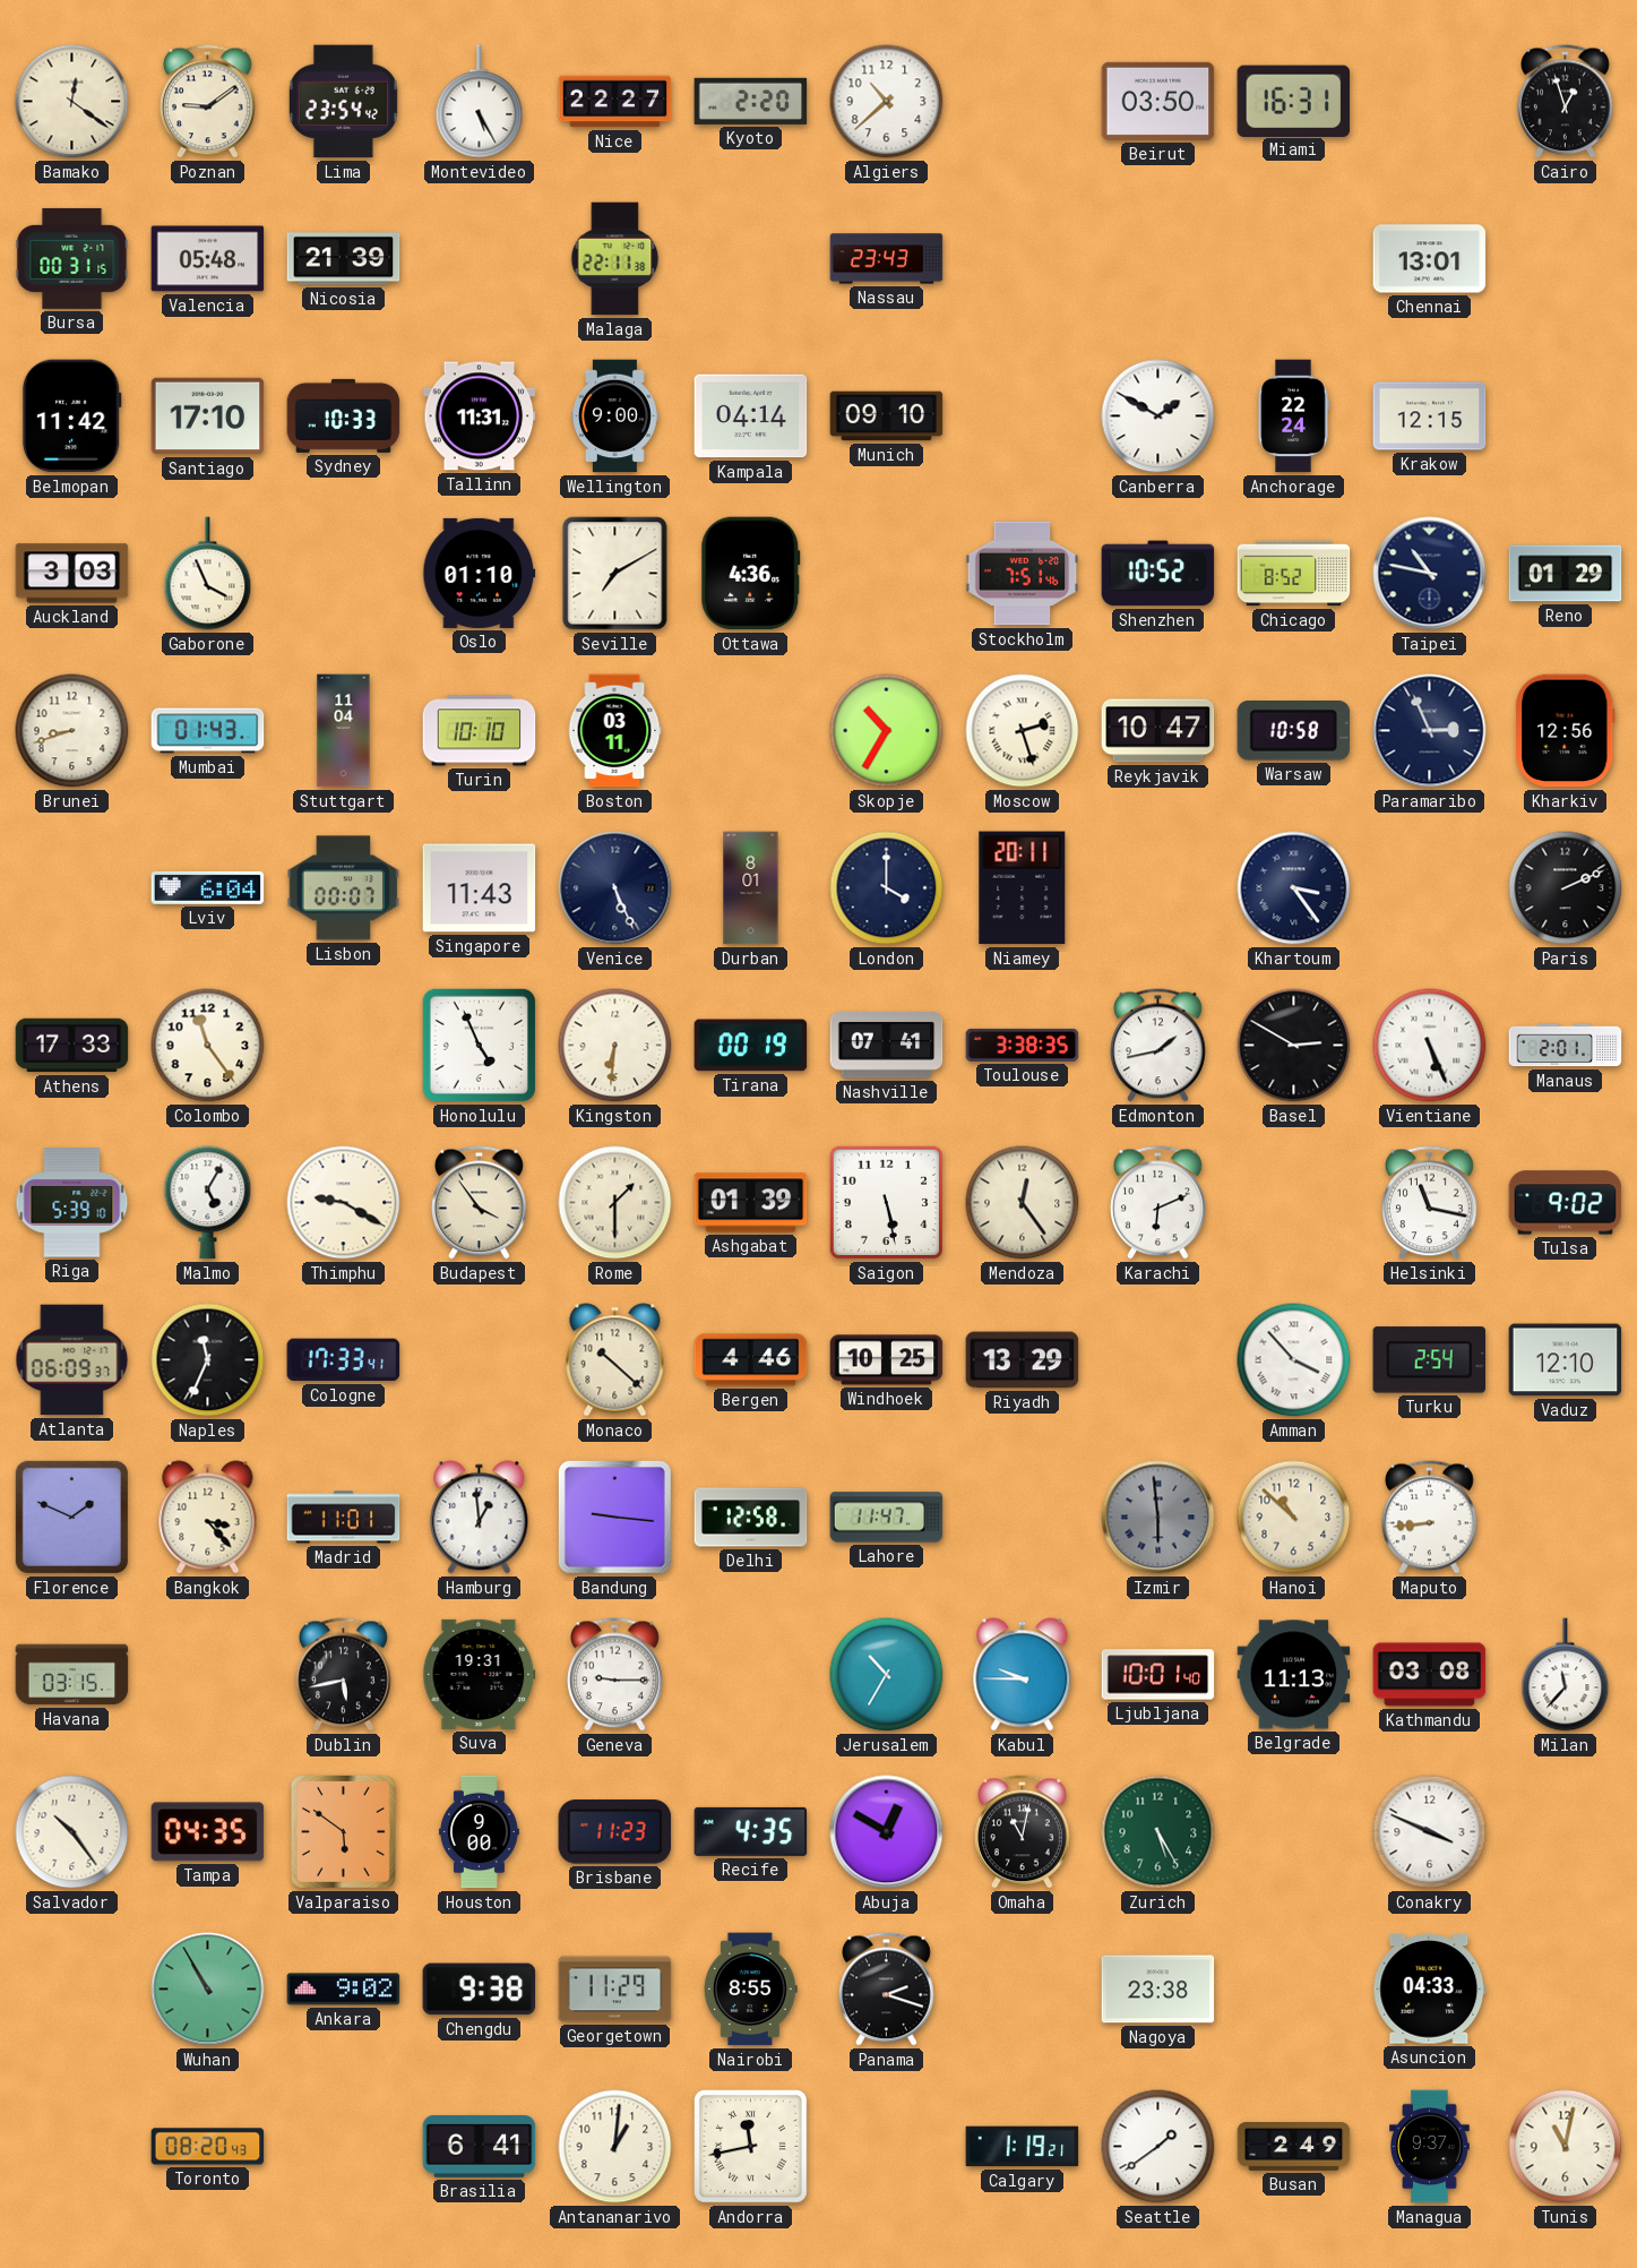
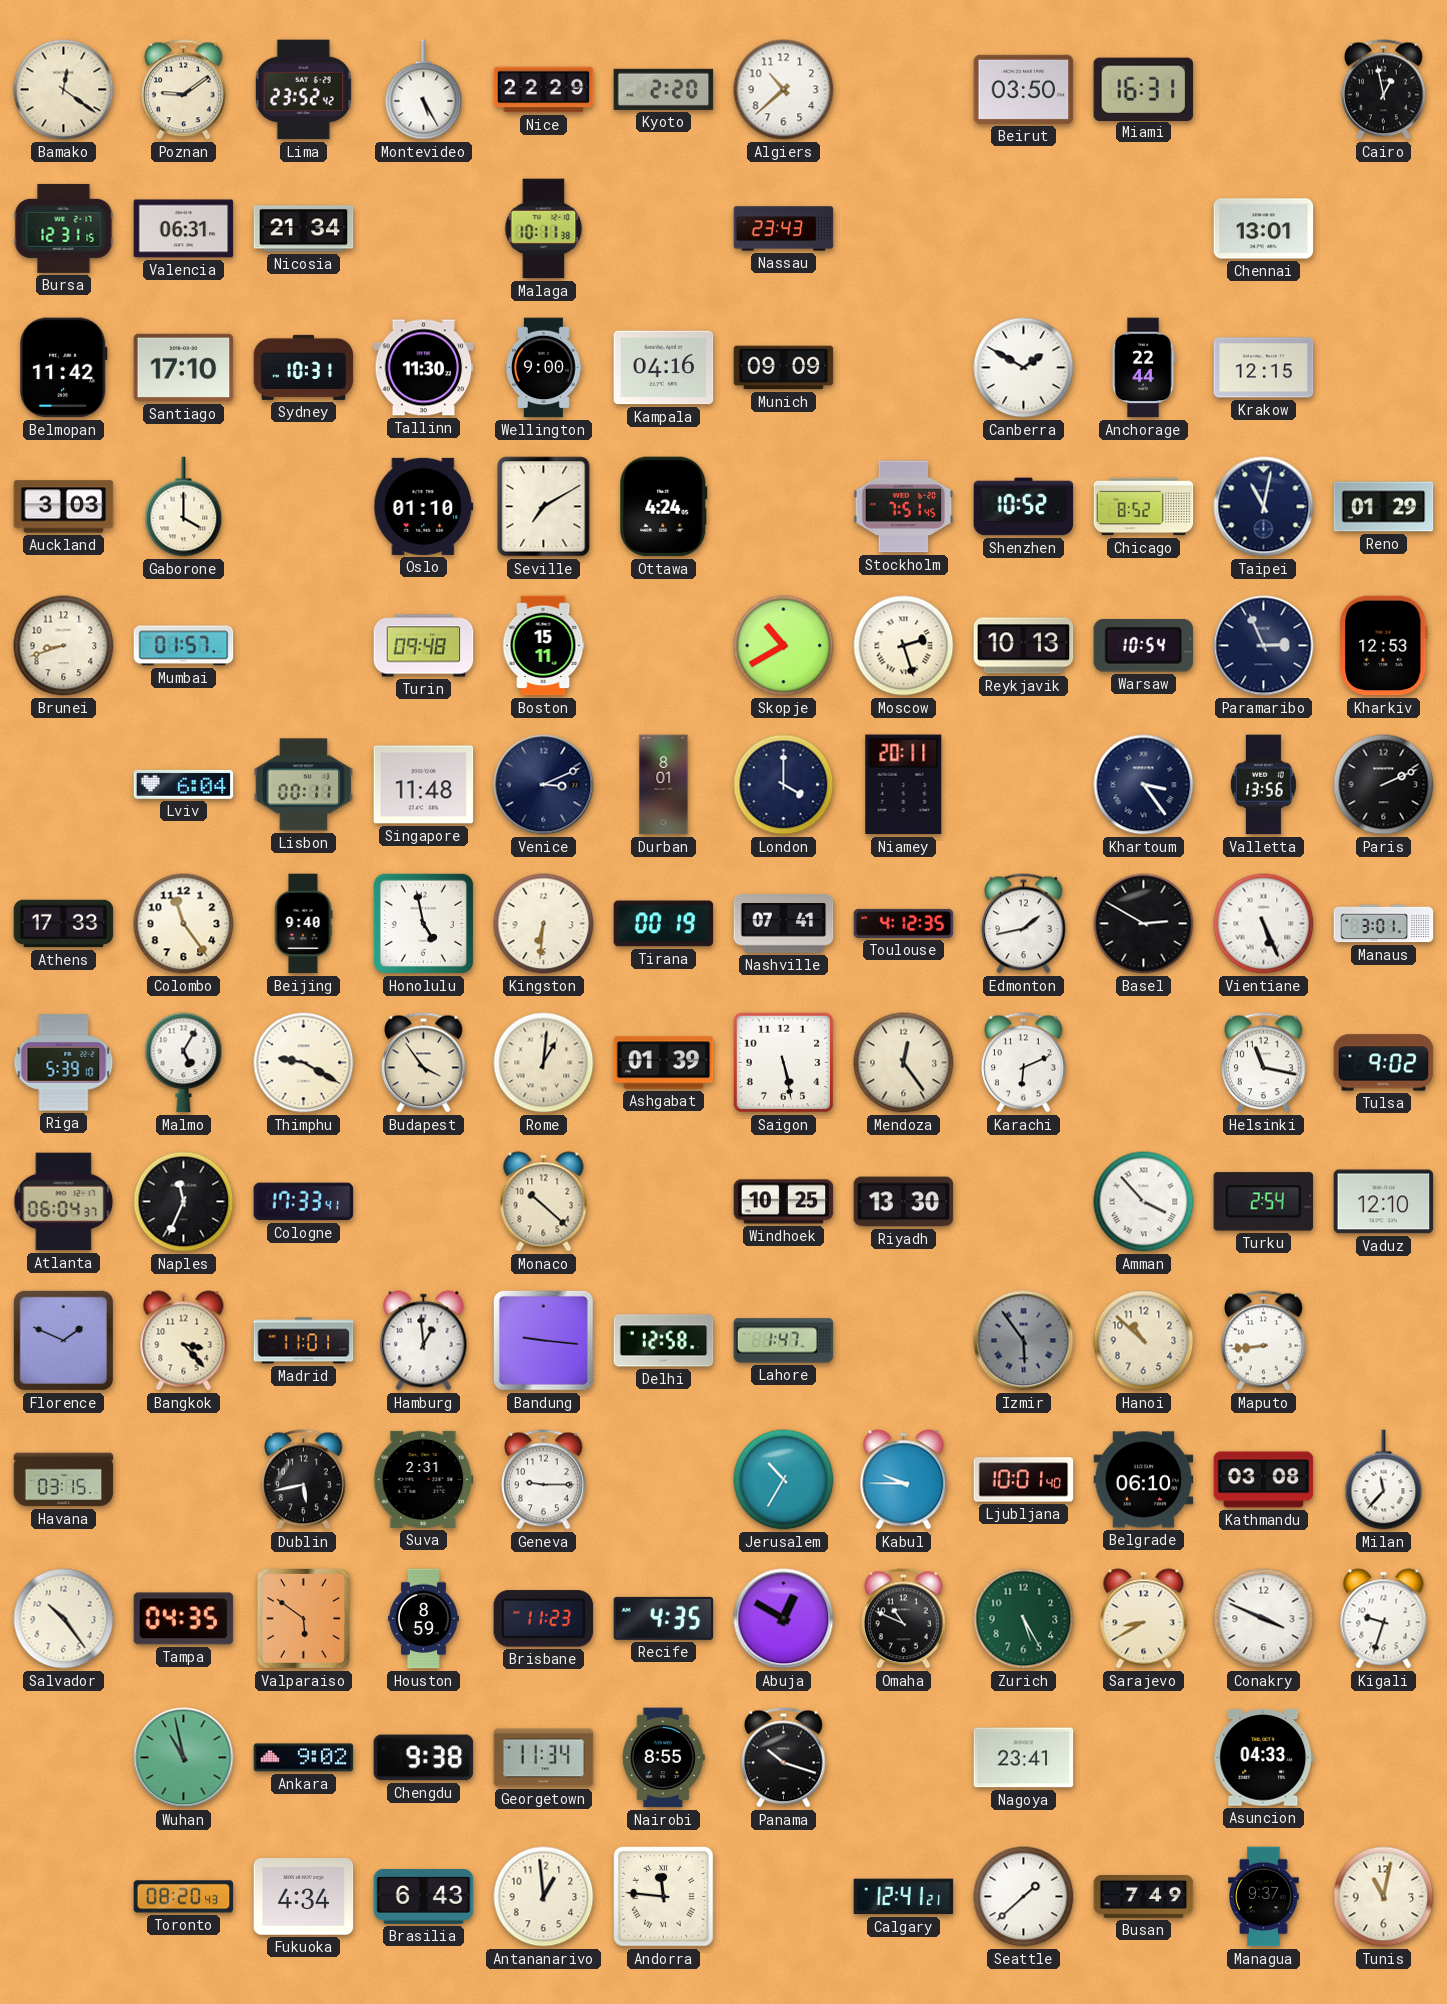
Lima: 23:54 -> 23:52 (303, 90)
Nice: 22:27 -> 22:29 (544, 90)
Cairo: 12:57 -> 12:58 (1384, 90)
Bursa: 00:31 -> 12:31 (64, 228)
Valencia: 05:48 -> 06:31 (184, 229)
Nicosia: 21:39 -> 21:34 (304, 229)
Malaga: 22:11 -> 10:11 (544, 229)
Sydney: 10:33 -> 10:31 (304, 367)
Tallinn: 11:31 -> 11:30 (424, 368)
Kampala: 04:14 -> 04:16 (664, 368)
Munich: 09:10 -> 09:09 (784, 368)
Anchorage: 22:24 -> 22:44 (1143, 368)
Gaborone: 3:56 -> 4:00 (184, 507)
Ottawa: 4:36 -> 4:24 (664, 507)
Stockholm: 7:51:46 -> 7:51:45 (904, 507)
Taipei: 10:47 -> 11:02 (1264, 507)
Mumbai: 01:43 -> 01:57 (184, 646)
Stuttgart: 11:04 -> none (344, 731)
Turin: 10:10 -> 09:48 (424, 646)
Boston: 03:11 -> 15:11 (543, 646)
Skopje: 10:35 -> 10:40 (784, 646)
Reykjavik: 10:47 -> 10:13 (1024, 646)
Warsaw: 10:58 -> 10:54 (1144, 646)
Kharkiv: 12:56 -> 12:53 (1384, 646)
Lisbon: 00:07 -> 00:11 (304, 785)
Singapore: 11:43 -> 11:48 (424, 785)
Venice: 5:26 -> 3:11 (544, 785)
Valletta: none -> 13:56 (1263, 785)
Beijing: none -> 9:40 (303, 924)
Honolulu: 4:56 -> 4:58 (423, 923)
Toulouse: 3:38 -> 4:12 (904, 923)
Manaus: 2:01 -> 3:01 (1384, 924)
Rome: 1:30 -> 1:01 (544, 1063)
Atlanta: 06:09 -> 06:04 (64, 1202)
Bergen: 4:46 -> none (751, 1360)
Riyadh: 13:29 -> 13:30 (904, 1202)
Lahore: 11:47 -> 1:47 (784, 1341)
Izmir: 5:59 -> 5:54 (1024, 1341)
Suva: 19:31 -> 2:31 (424, 1479)
Belgrade: 11:13 -> 06:10 (1144, 1480)
Houston: 9:00 -> 8:59 (423, 1619)
Omaha: 11:02 -> 10:49 (904, 1619)
Sarajevo: none -> 8:40 (1144, 1619)
Kigali: none -> 9:33 (1384, 1619)
Wuhan: 10:55 -> 10:58 (184, 1758)
Georgetown: 11:29 -> 11:34 (544, 1758)
Panama: 2:18 -> 10:18 (784, 1758)
Nagoya: 23:38 -> 23:41 (1024, 1758)
Fukuoka: none -> 4:34 (304, 1897)
Brasilia: 6:41 -> 6:43 (424, 1896)
Antananarivo: 1:01 -> 12:59 (544, 1897)
Andorra: 11:43 -> 11:46 (664, 1897)
Calgary: 1:19 -> 12:41 (904, 1897)
Seattle: 1:39 -> 1:38 (1024, 1897)
Busan: 2:49 -> 7:49 (1144, 1897)
